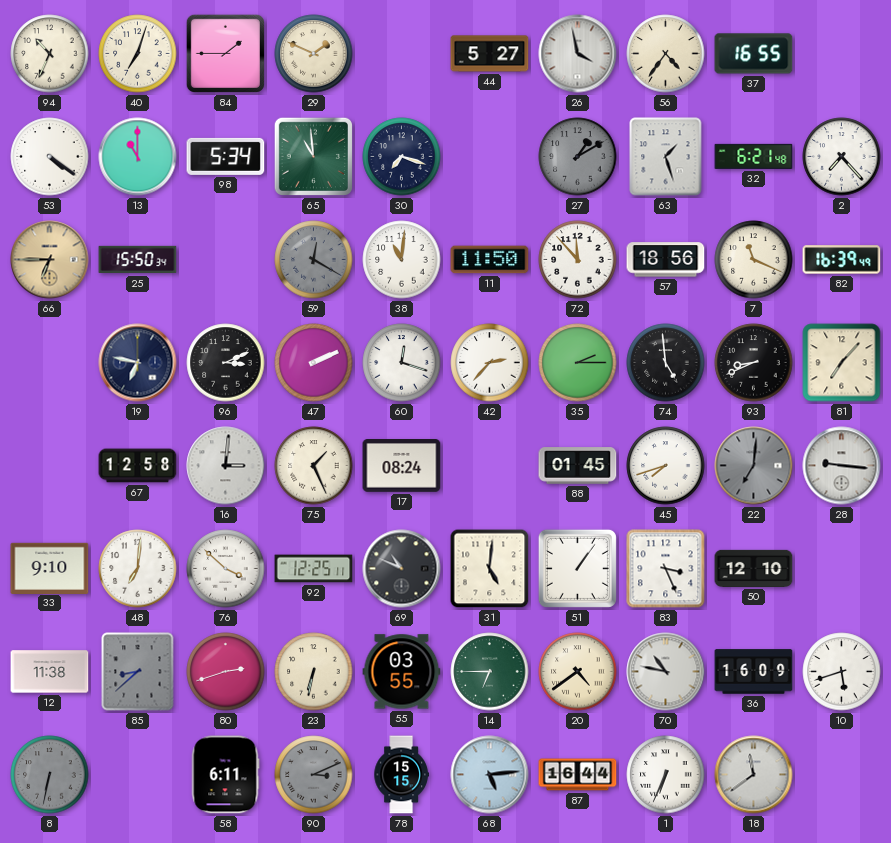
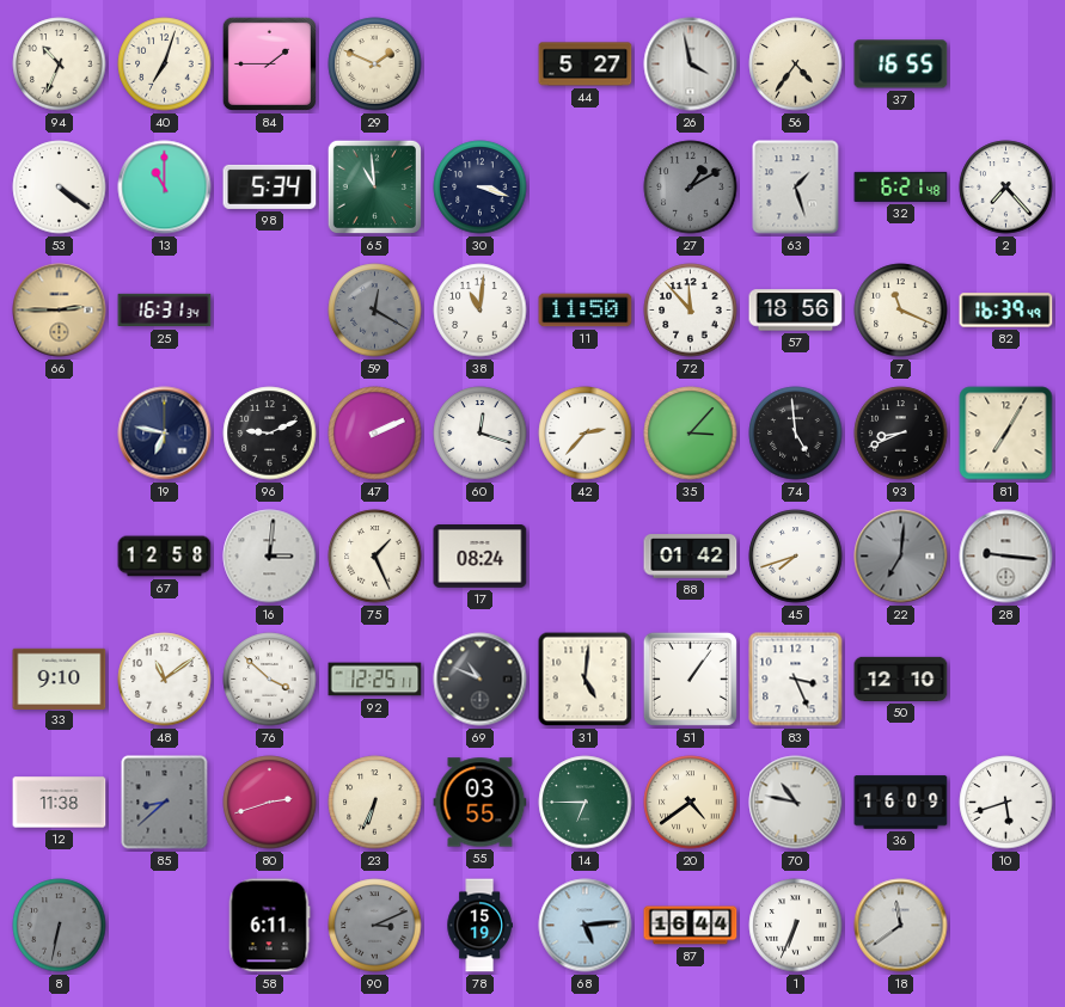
30: 7:18 -> 3:18 (481, 188)
66: 6:45 -> 2:45 (60, 311)
25: 15:50 -> 16:31 (165, 311)
96: 3:11 -> 9:11 (270, 434)
35: 2:15 -> 3:07 (691, 434)
81: 7:07 -> 7:05 (1006, 434)
88: 01:45 -> 01:42 (691, 557)
48: 7:01 -> 11:09 (165, 680)
23: 6:32 -> 6:34 (375, 803)
78: 15:15 -> 15:19 (479, 926)
